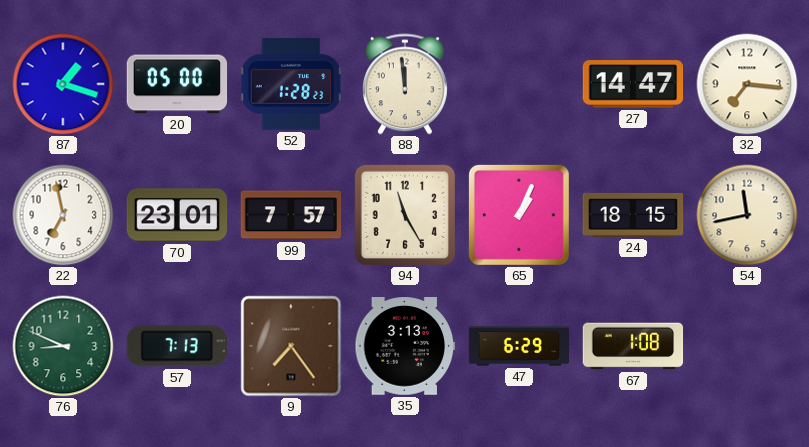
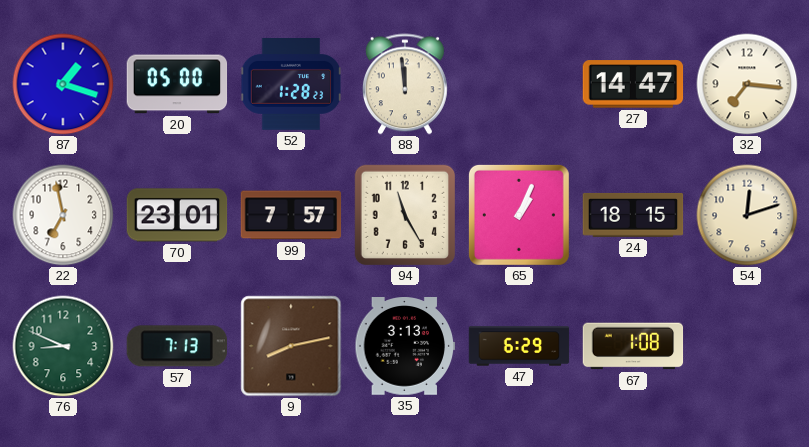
54: 11:43 -> 12:12 (747, 215)
9: 7:24 -> 8:13 (291, 346)
